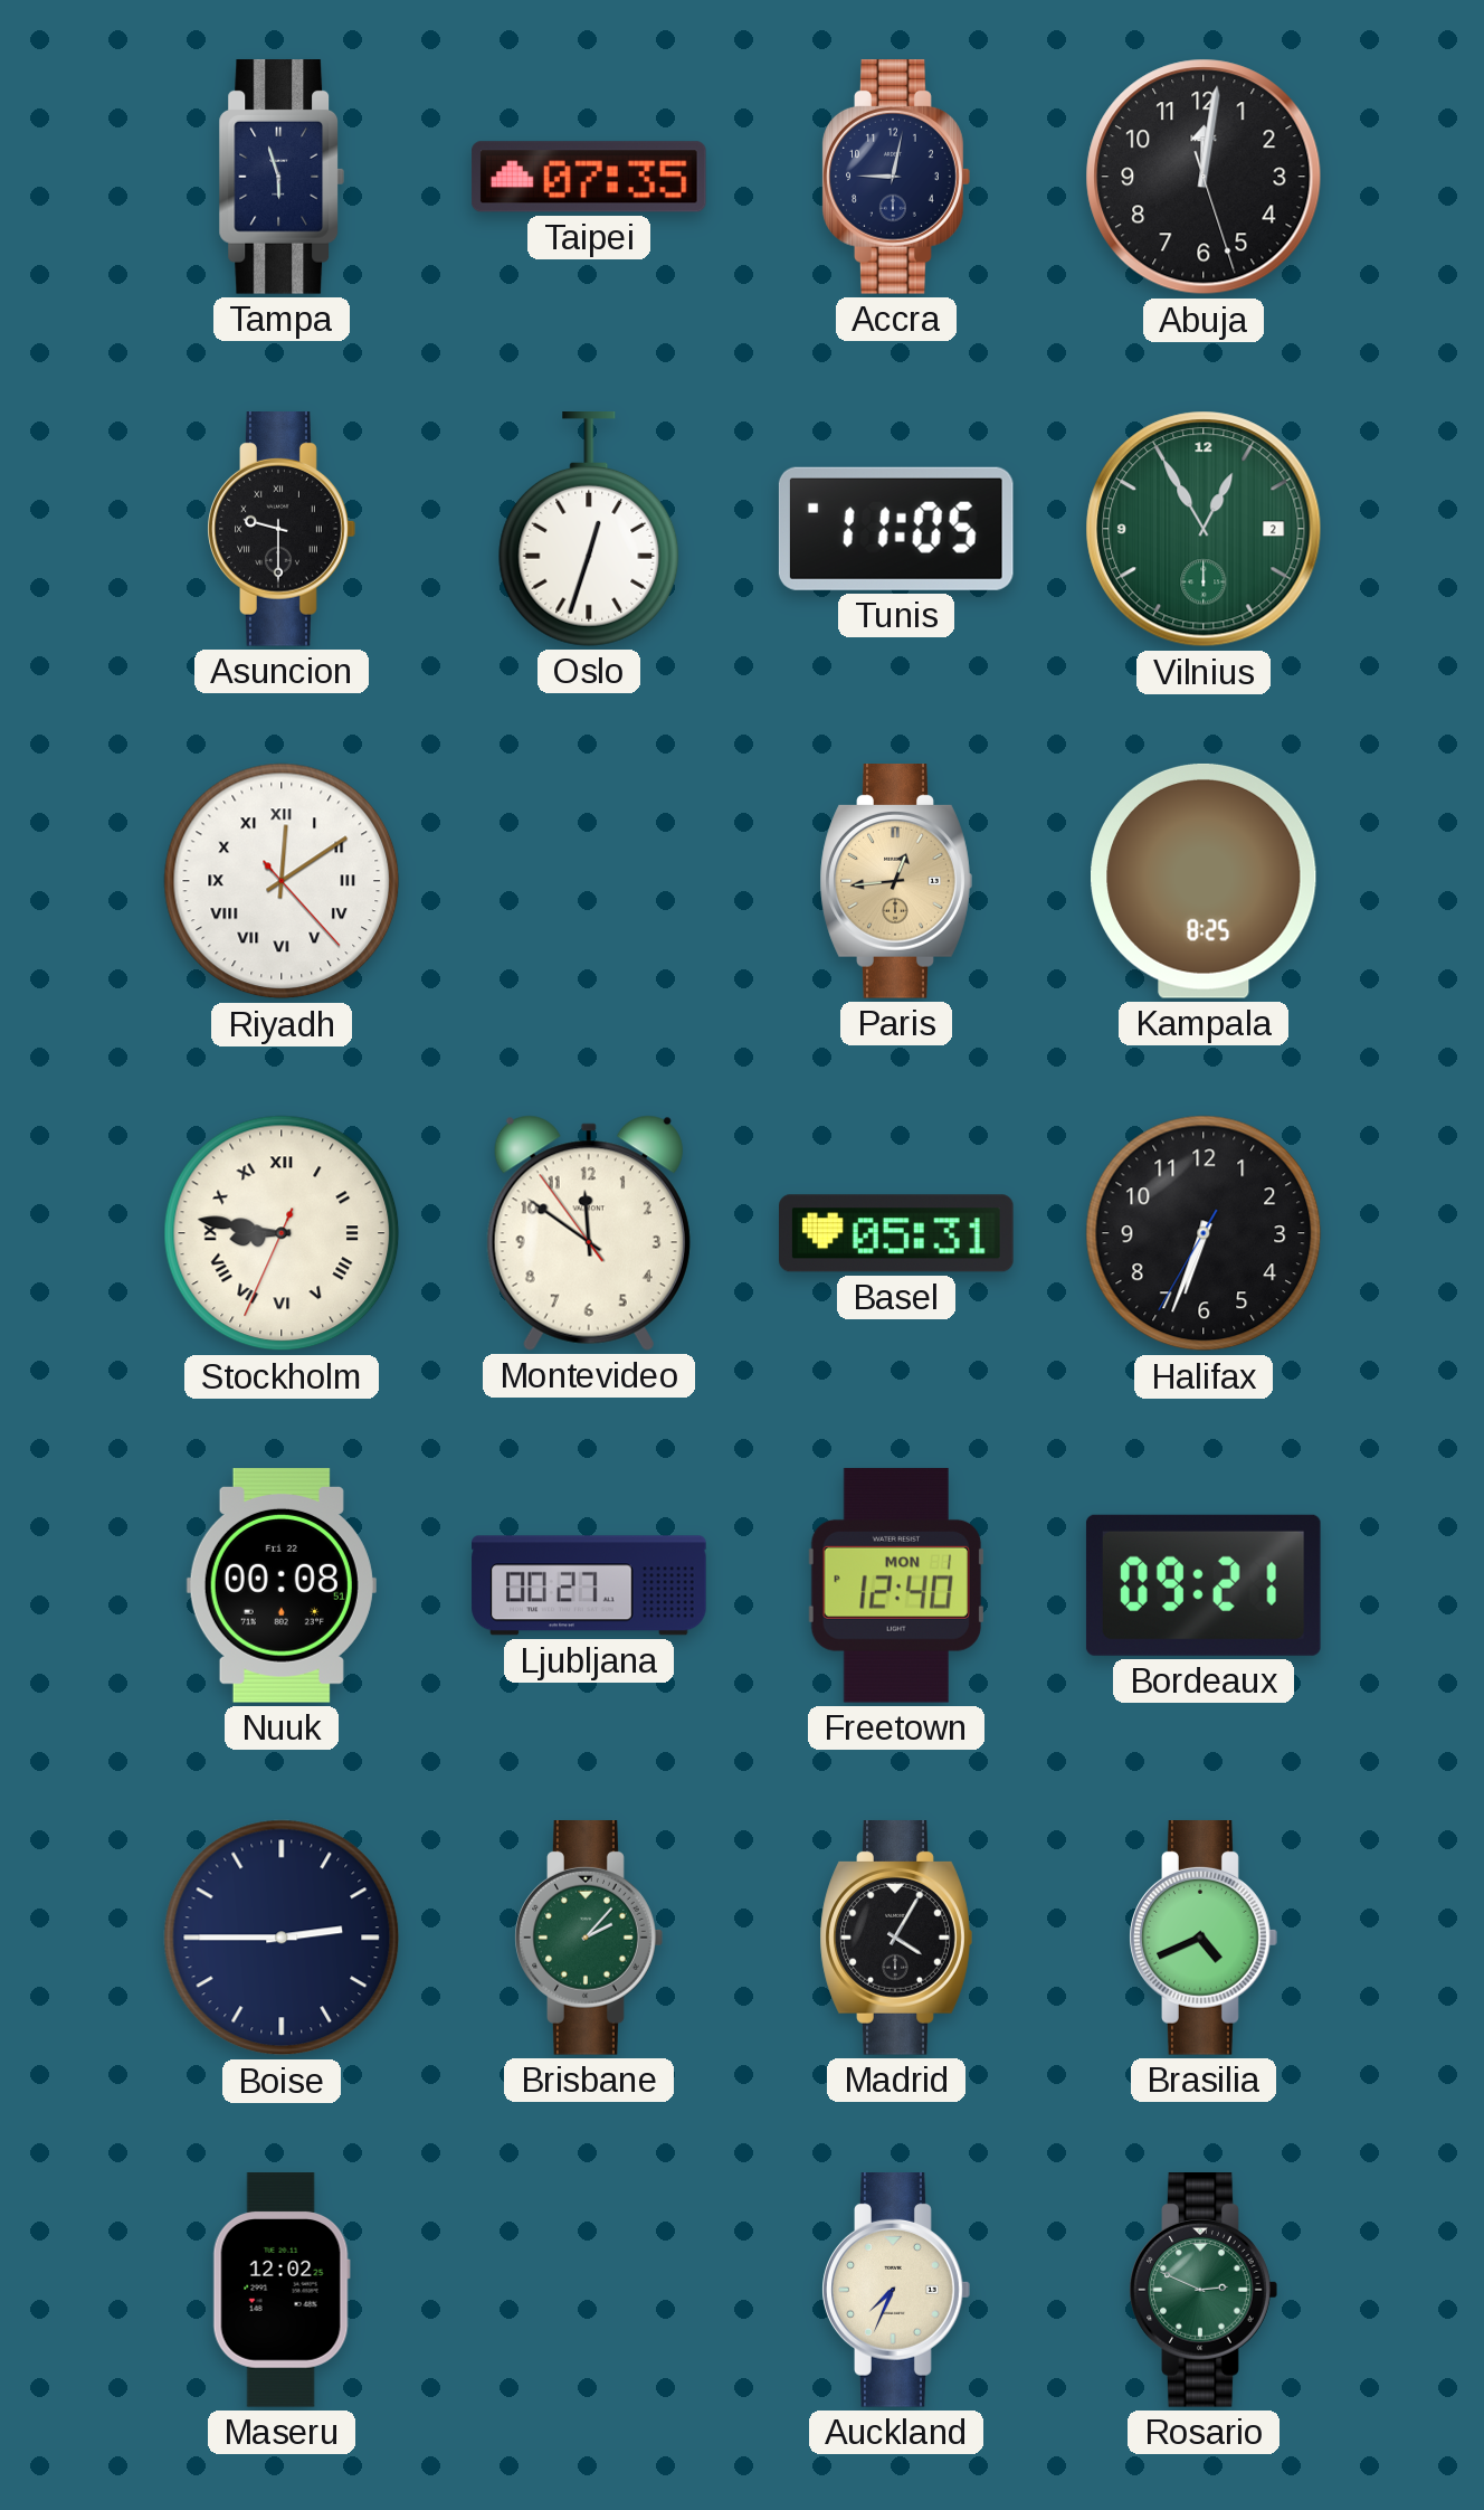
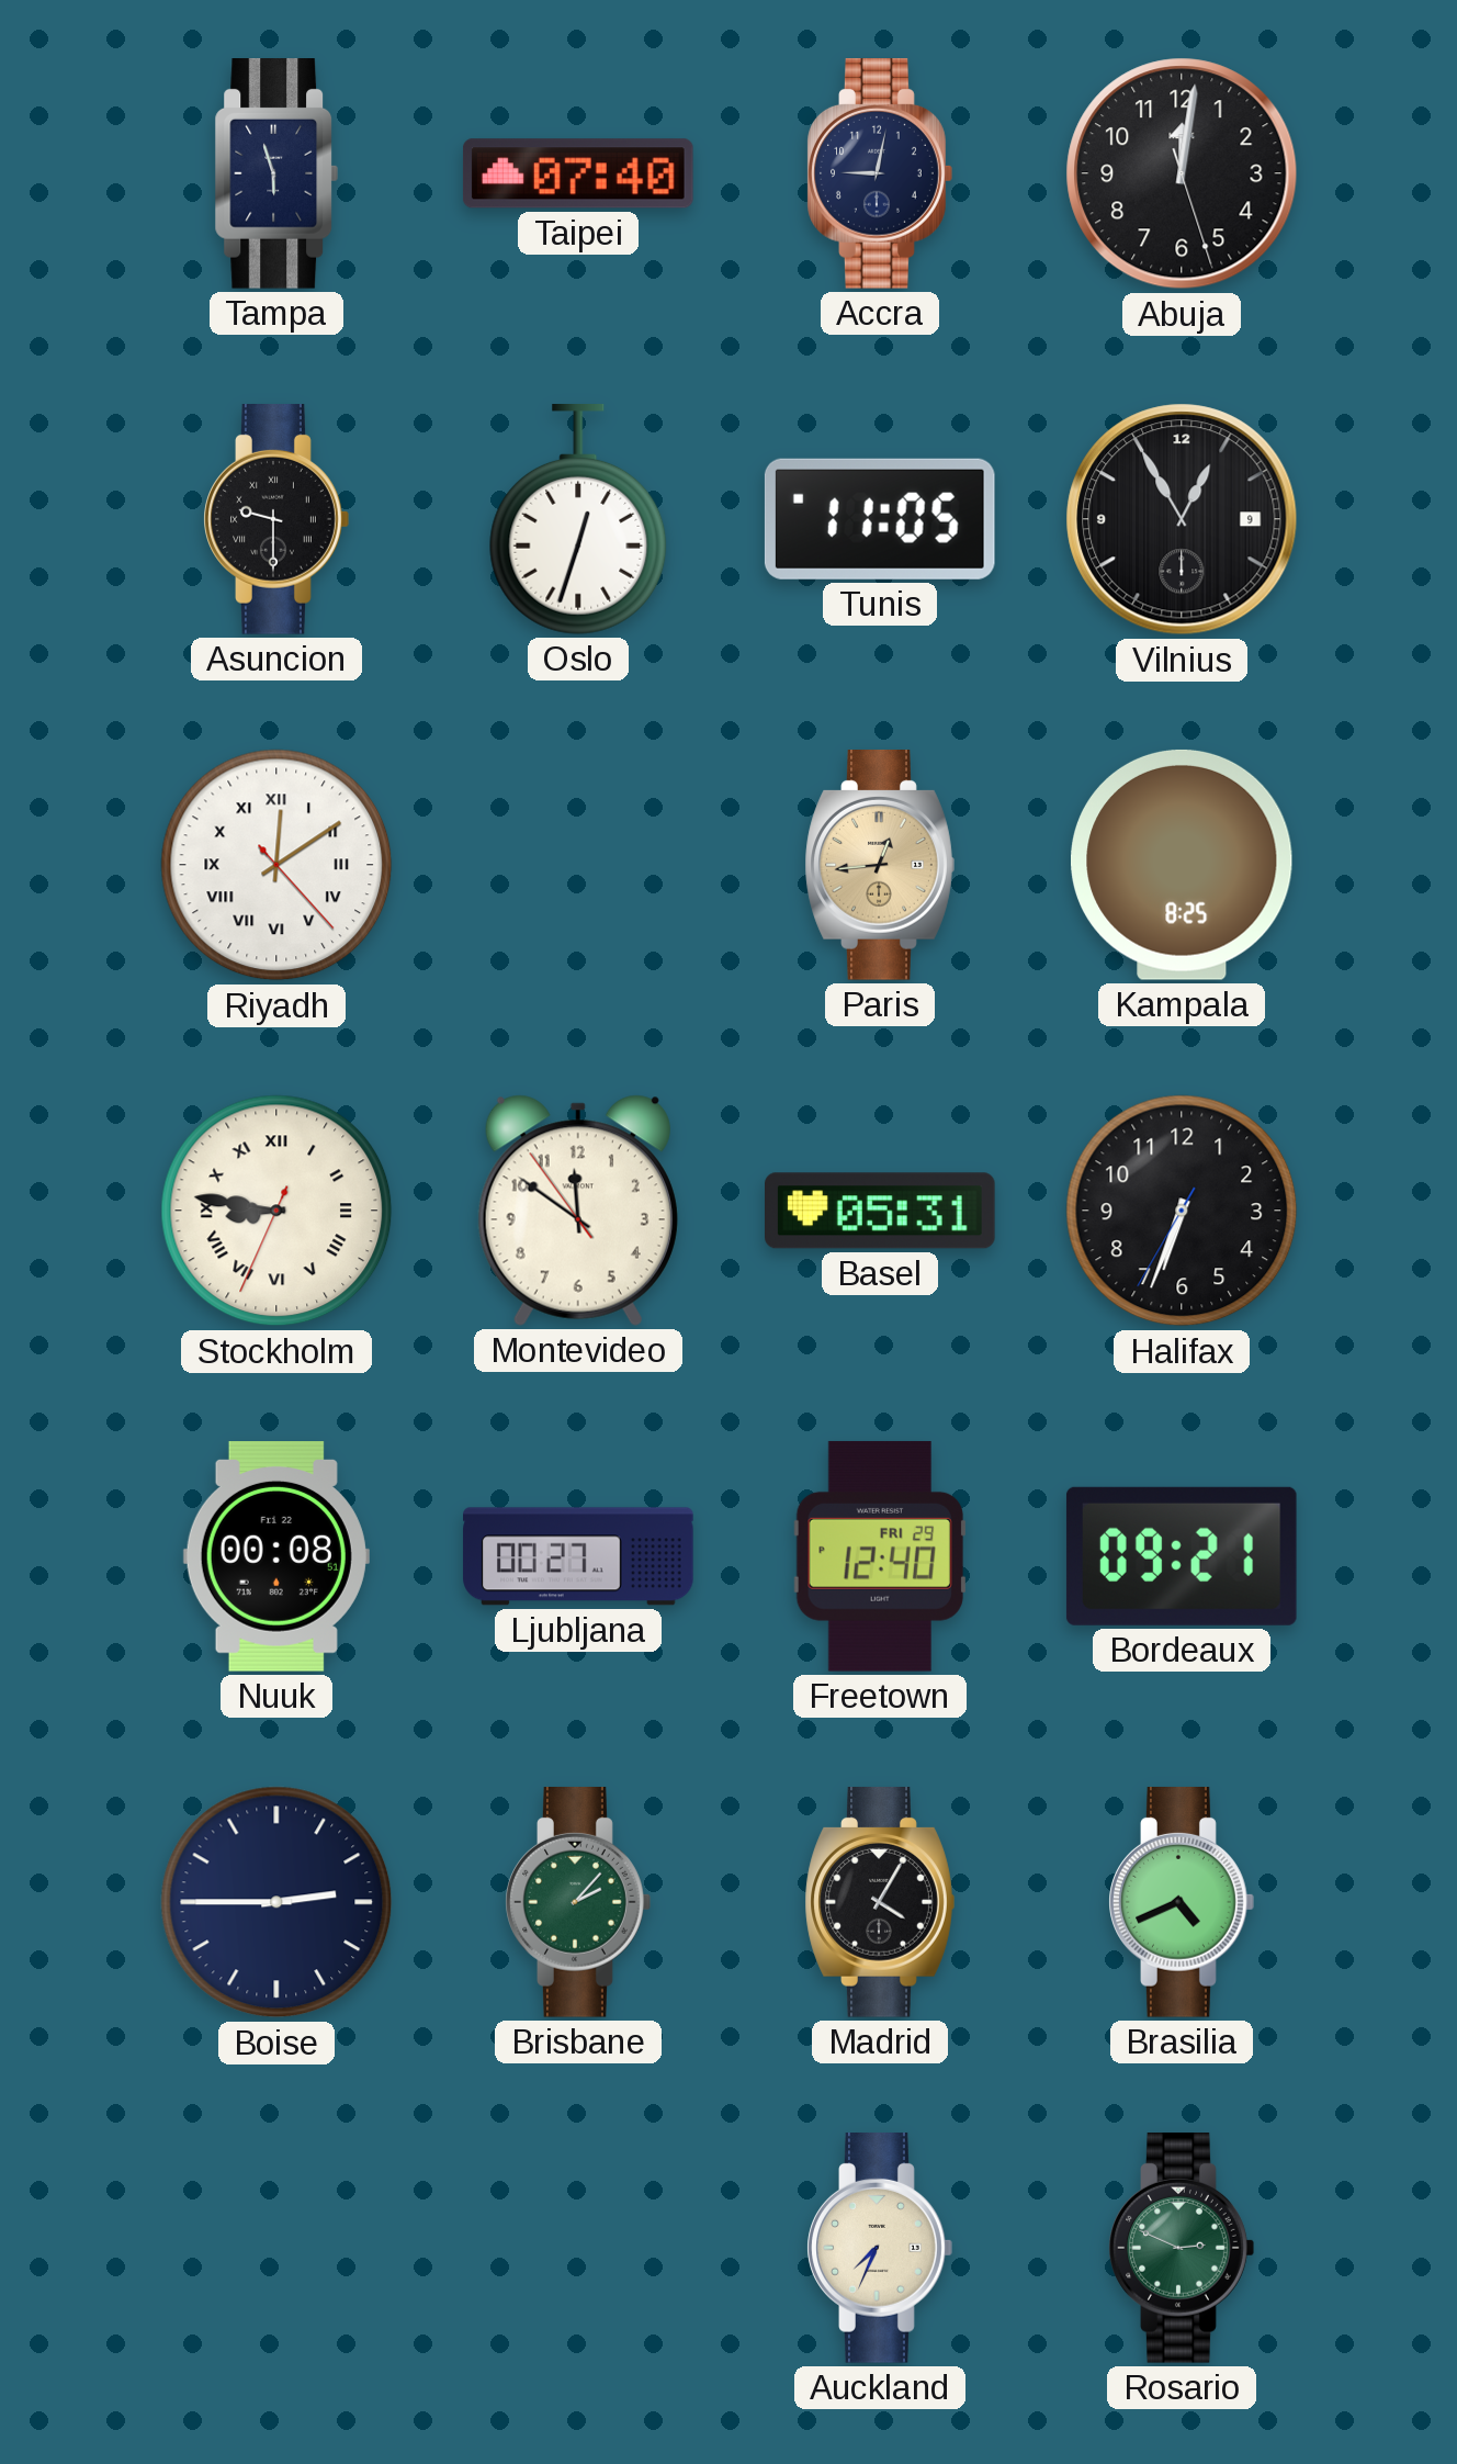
Taipei: 07:35 -> 07:40 (578, 173)
Vilnius date: 2 -> 9 (1182, 519)
Vilnius dial: green -> black (1182, 519)
Freetown date: MON 1 -> FRI 29 (880, 1556)
Maseru: 12:02 -> none (282, 2290)
